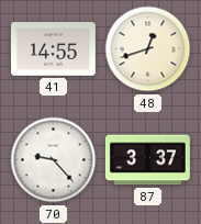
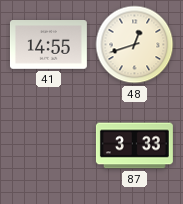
70: 9:23 -> none (54, 160)
87: 3:37 -> 3:33 (134, 146)
